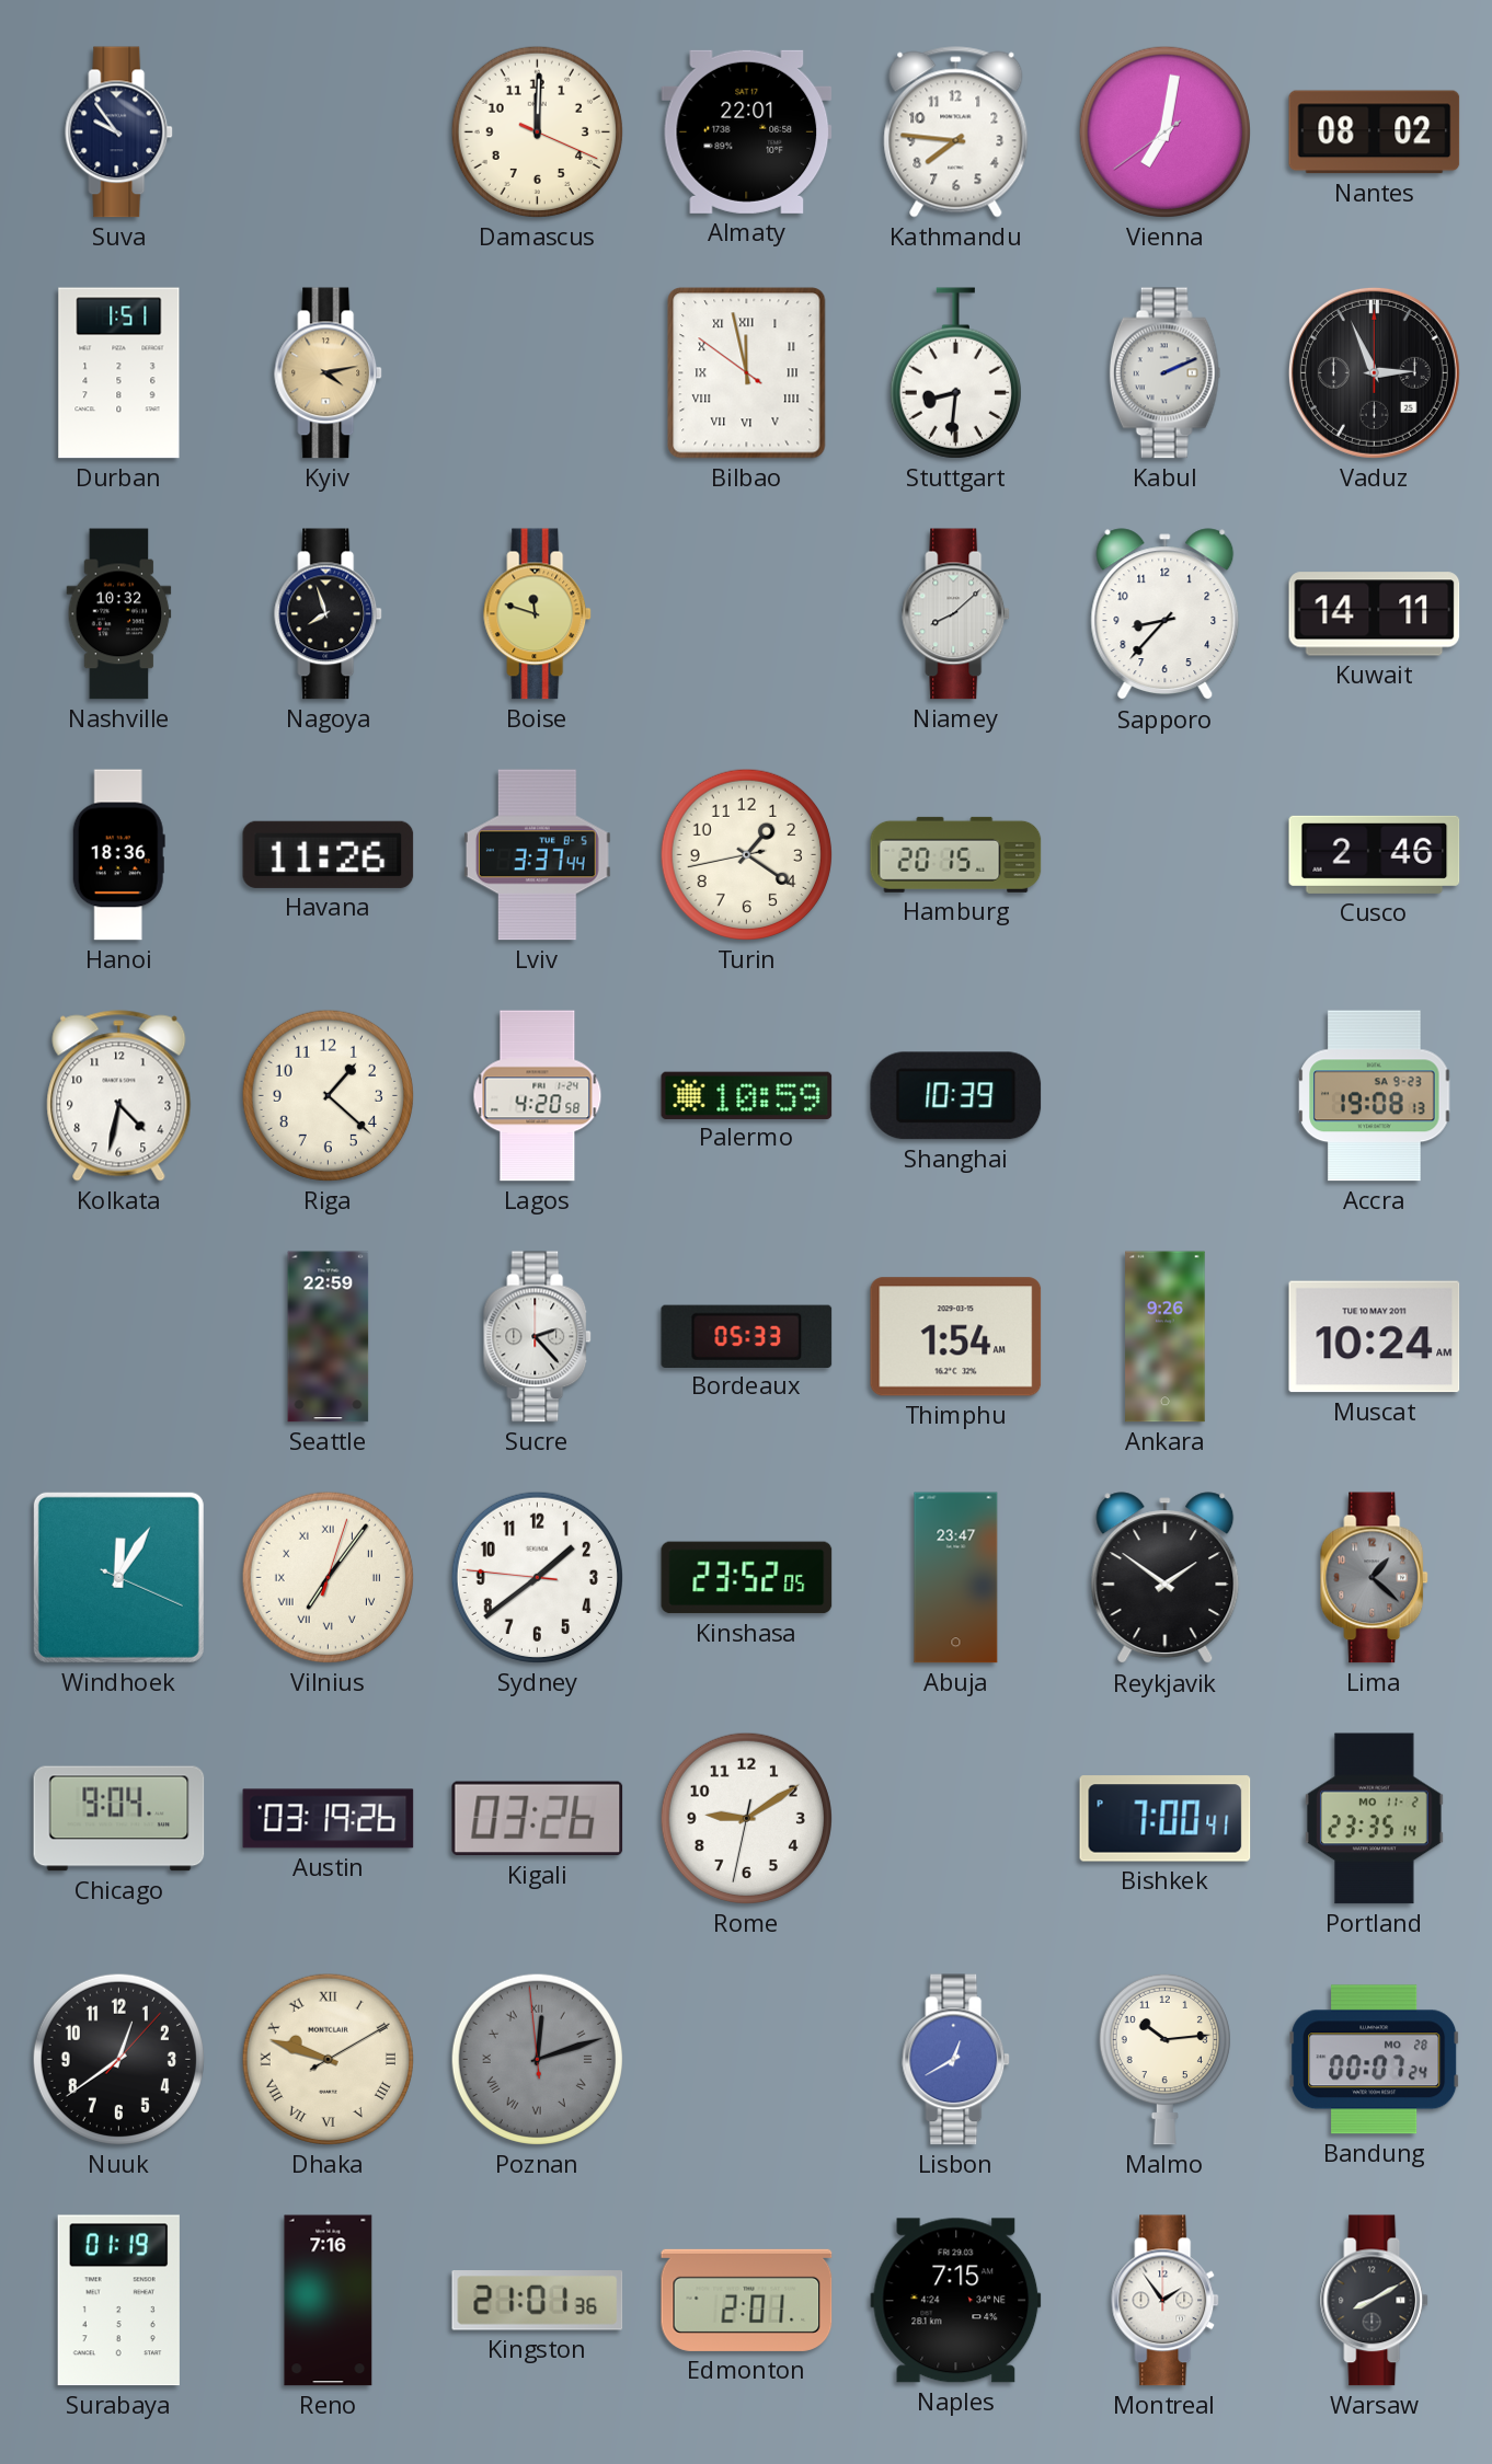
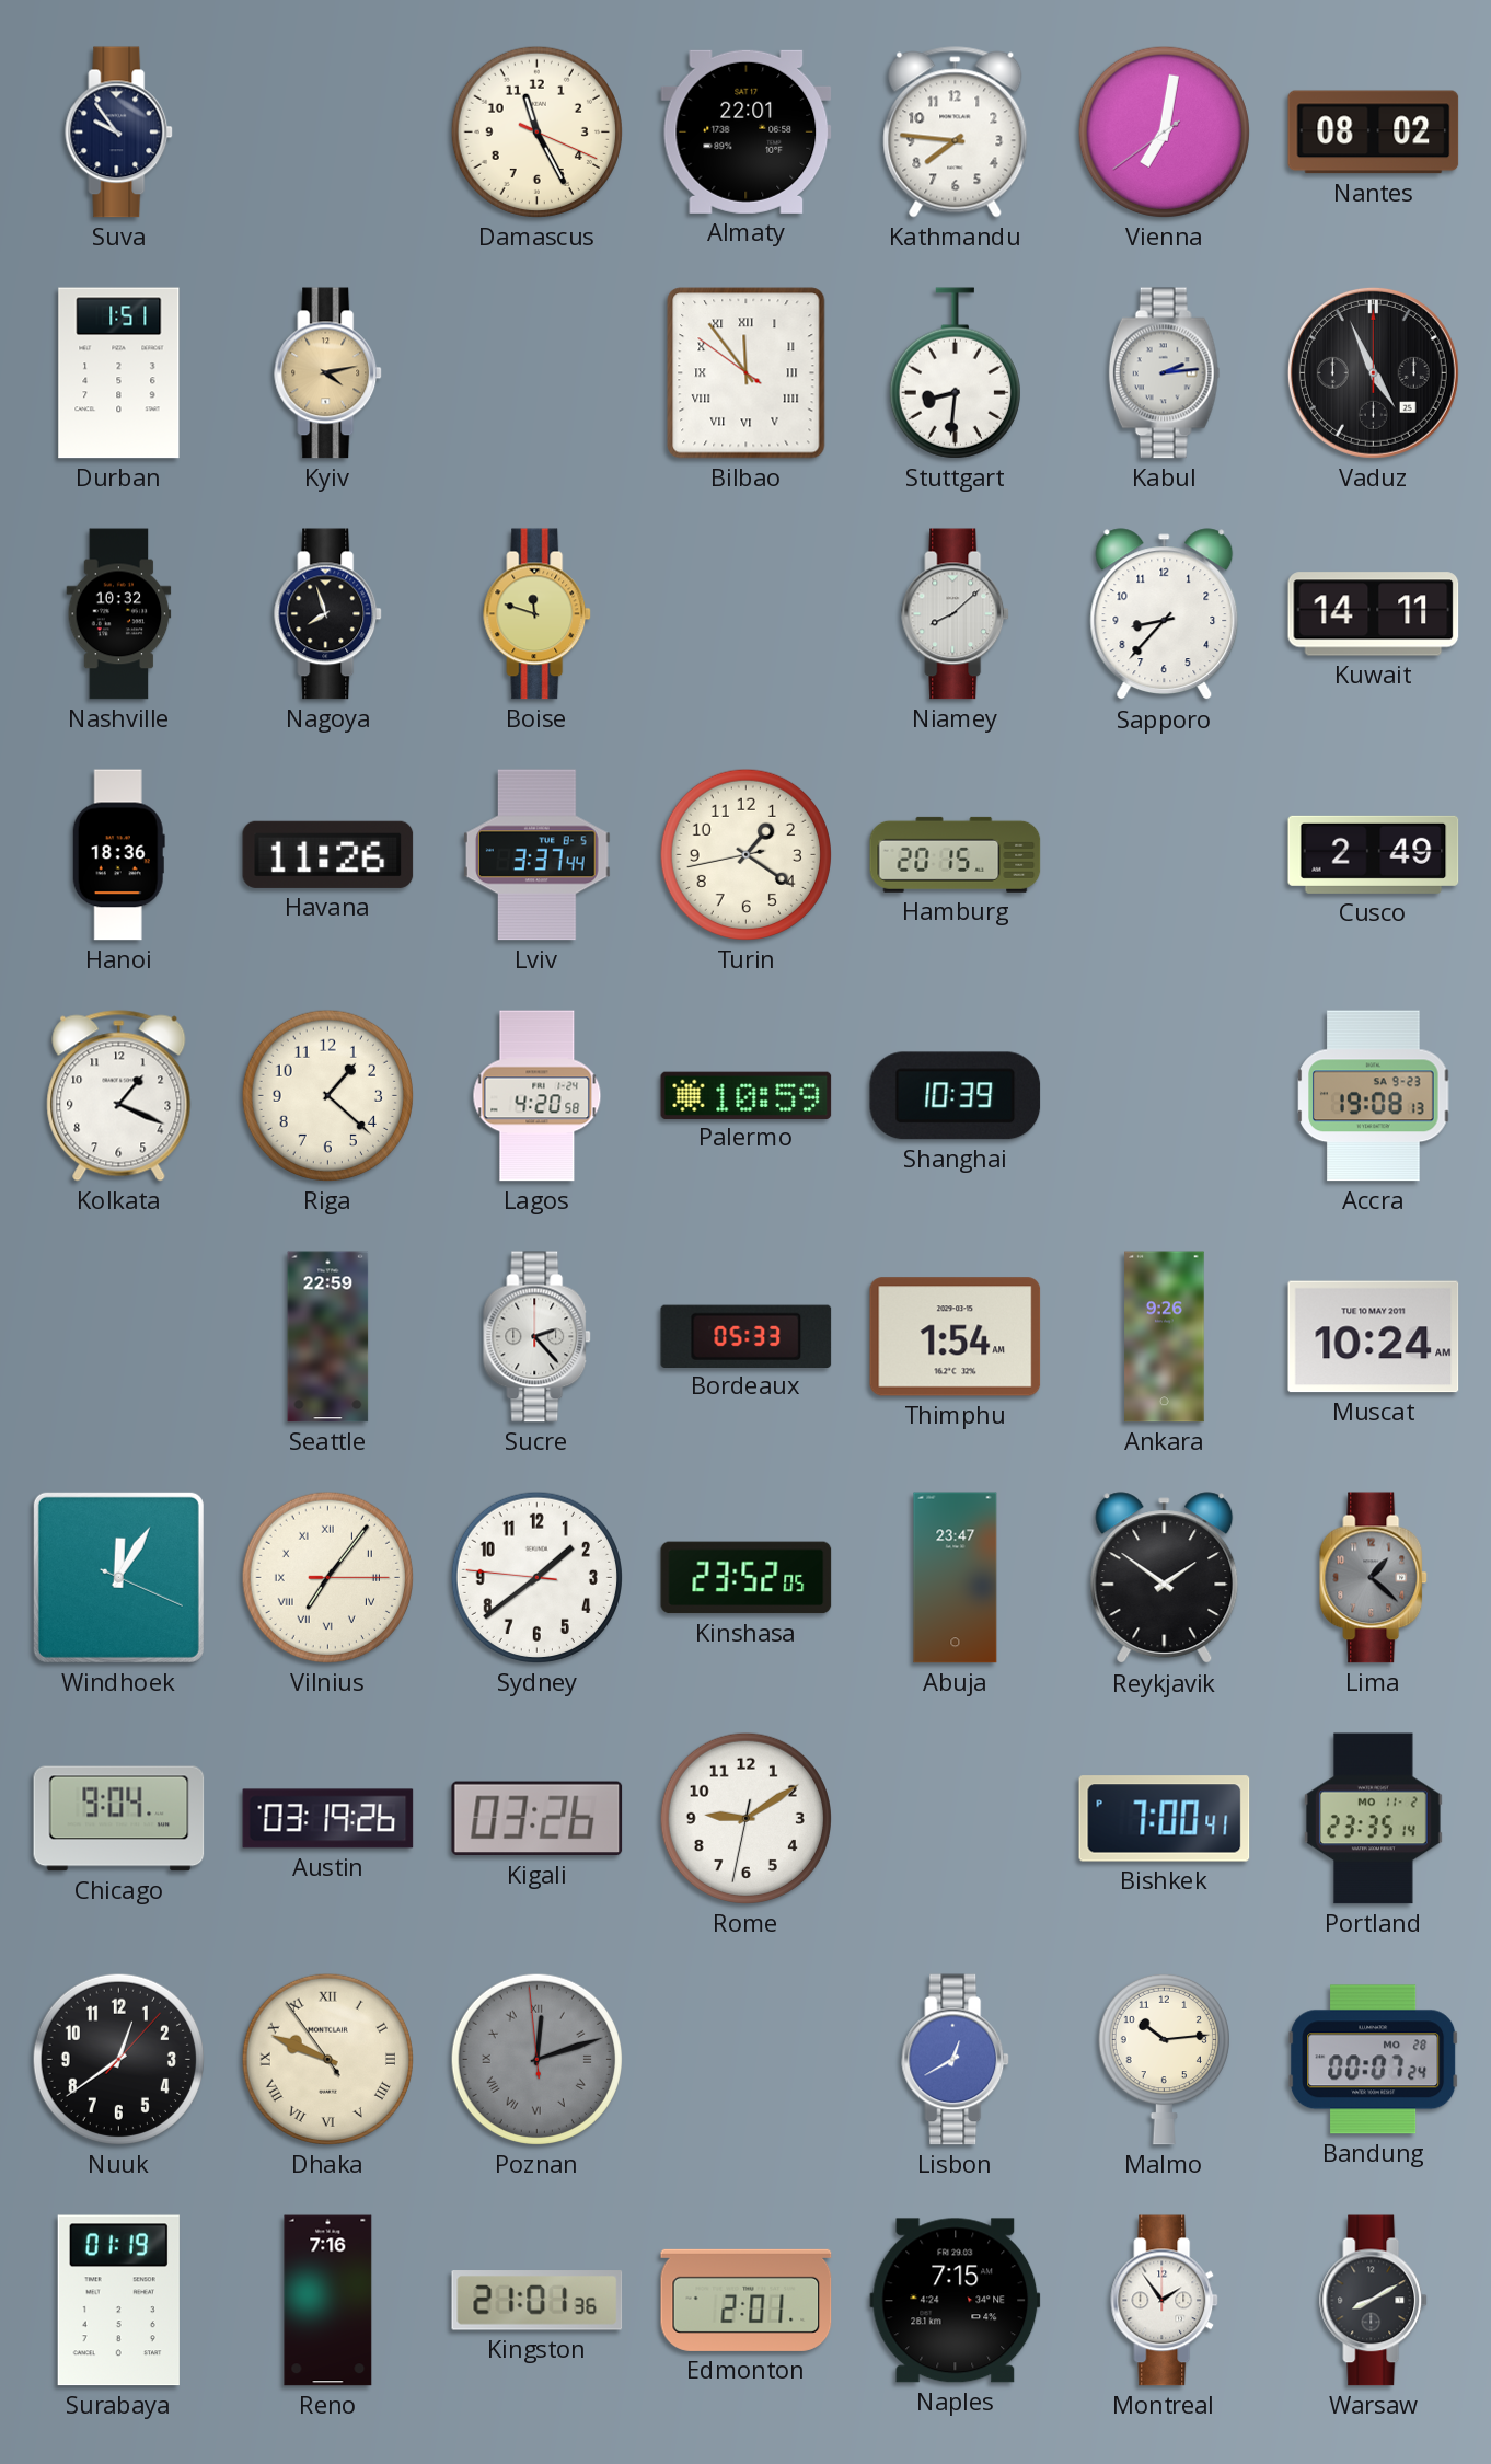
Damascus: 12:00 -> 11:25 (536, 131)
Bilbao: 11:57 -> 11:53 (747, 373)
Kabul: 2:11 -> 2:14 (1165, 373)
Vaduz: 2:56 -> 4:56 (1373, 372)
Cusco: 2:46 -> 2:49 (1374, 854)
Kolkata: 4:32 -> 1:19 (119, 1096)
Vilnius: 7:06:03 -> 7:06:15 (327, 1577)
Dhaka: 9:48:10 -> 9:48:54 (327, 2059)
